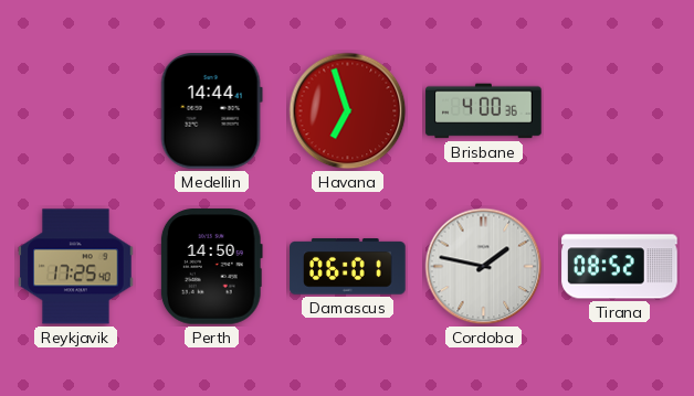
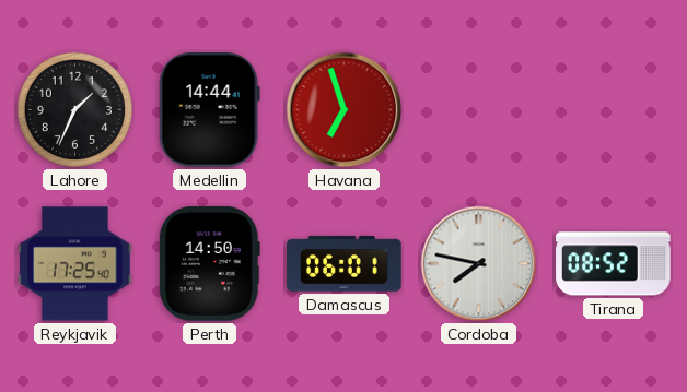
Lahore: none -> 1:34 (74, 109)
Brisbane: 4:00 -> none (484, 111)
Cordoba: 1:47 -> 7:47 (479, 264)
